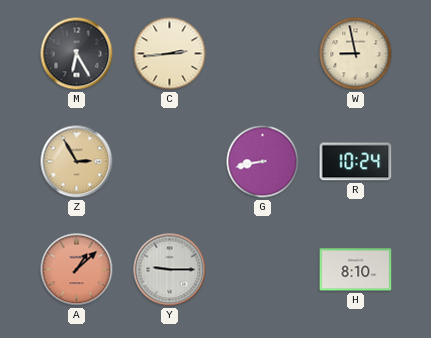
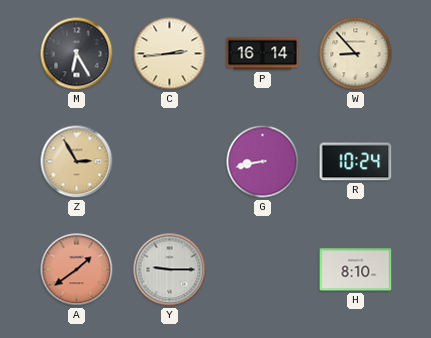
P: none -> 16:14 (263, 54)
W: 8:58 -> 8:53 (356, 54)
A: 1:08 -> 1:39 (77, 270)
